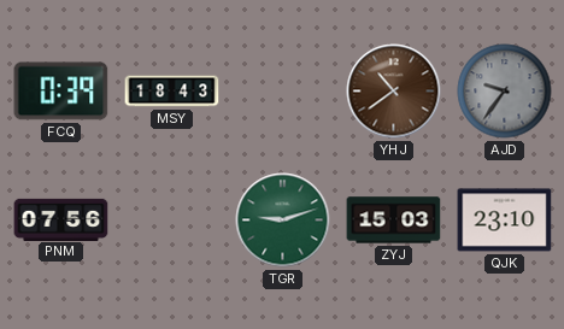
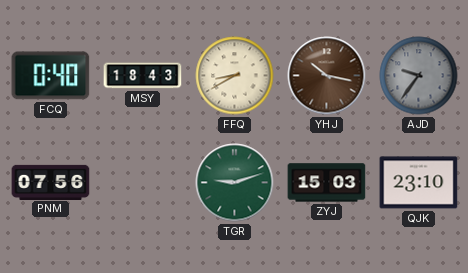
FCQ: 0:39 -> 0:40 (51, 76)
FFQ: none -> 8:40 (235, 76)
YHJ: 10:39 -> 10:17 (327, 76)
